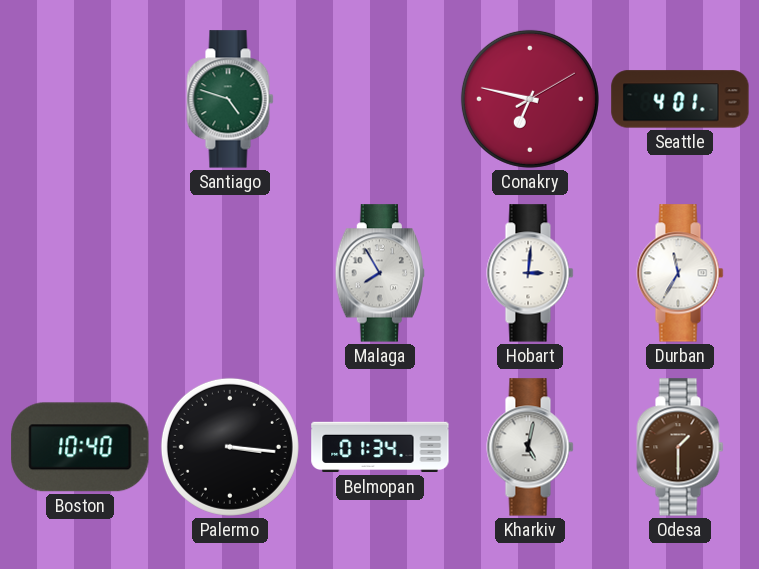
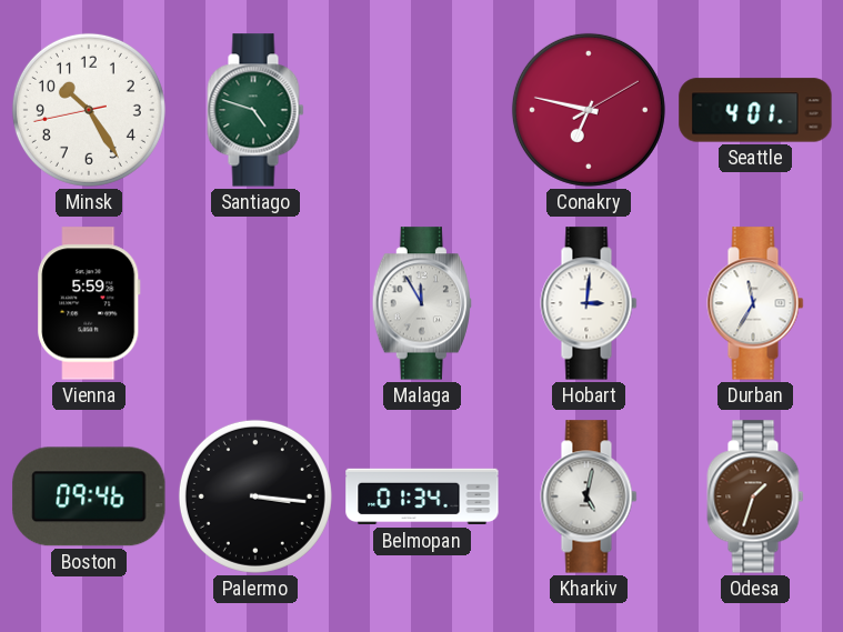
Minsk: none -> 10:24 (89, 110)
Vienna: none -> 5:59 (89, 303)
Malaga: 7:55 -> 11:55 (422, 303)
Boston: 10:40 -> 09:46 (89, 496)
Odesa: 1:30 -> 1:33 (755, 496)
